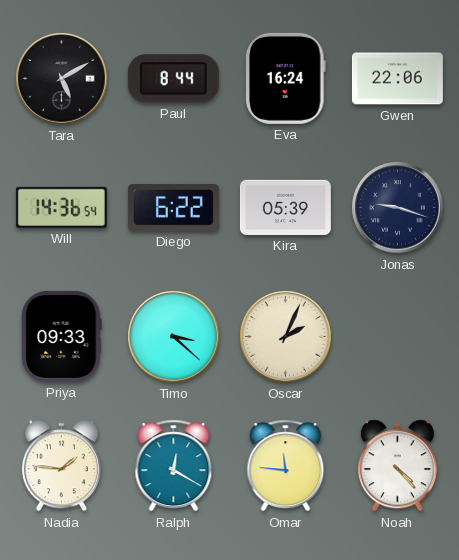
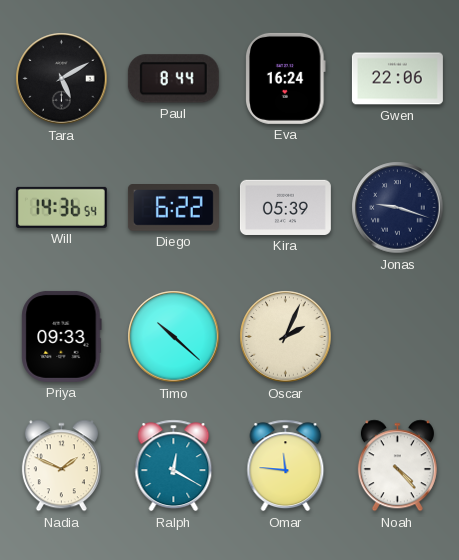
Timo: 3:22 -> 10:22 (174, 337)
Nadia: 1:46 -> 1:49 (61, 466)
